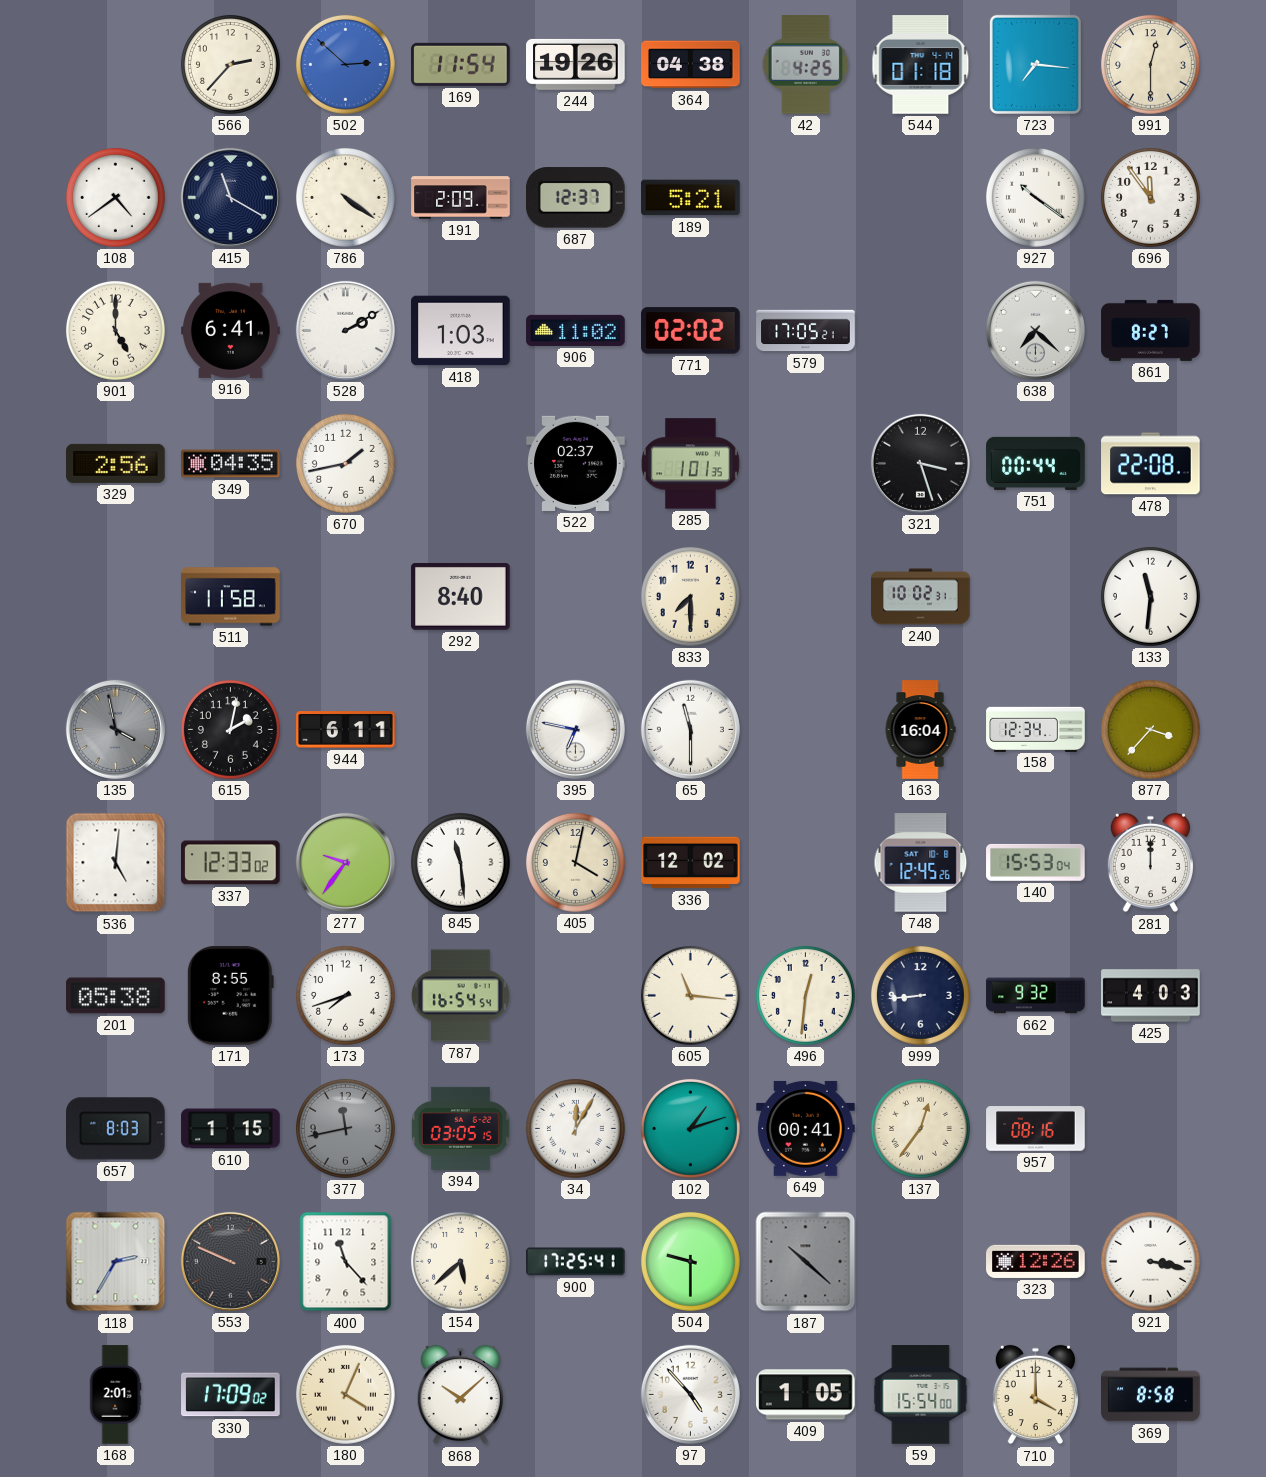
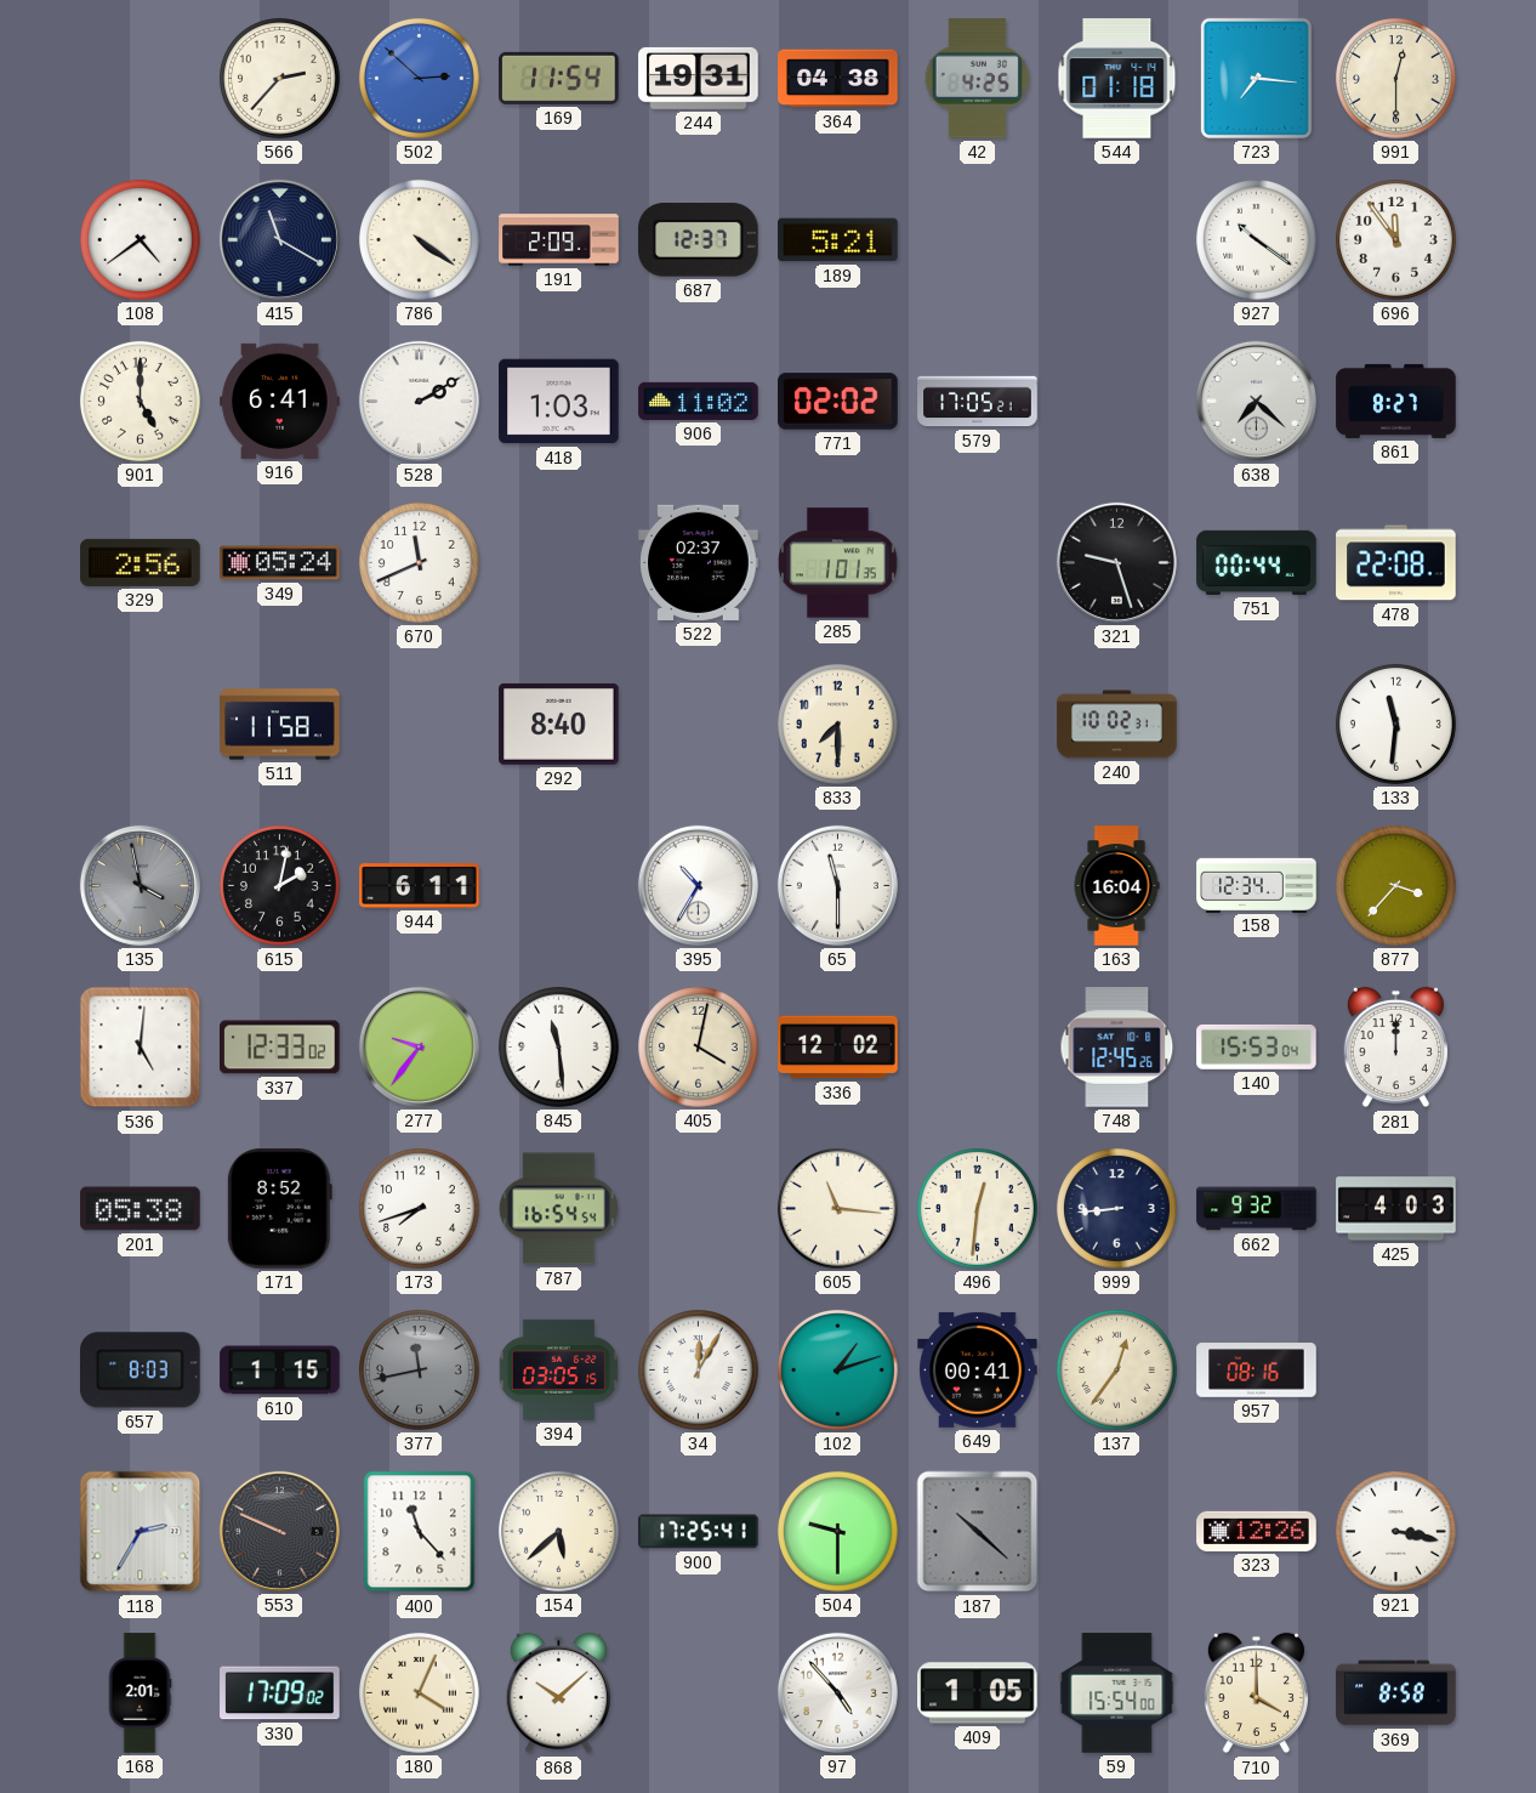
244: 19:26 -> 19:31 (699, 78)
349: 04:35 -> 05:24 (280, 563)
670: 1:43 -> 11:41 (419, 562)
321: 3:27 -> 9:27 (1116, 562)
395: 6:47 -> 10:35 (698, 885)
171: 8:55 -> 8:52 (279, 1209)
